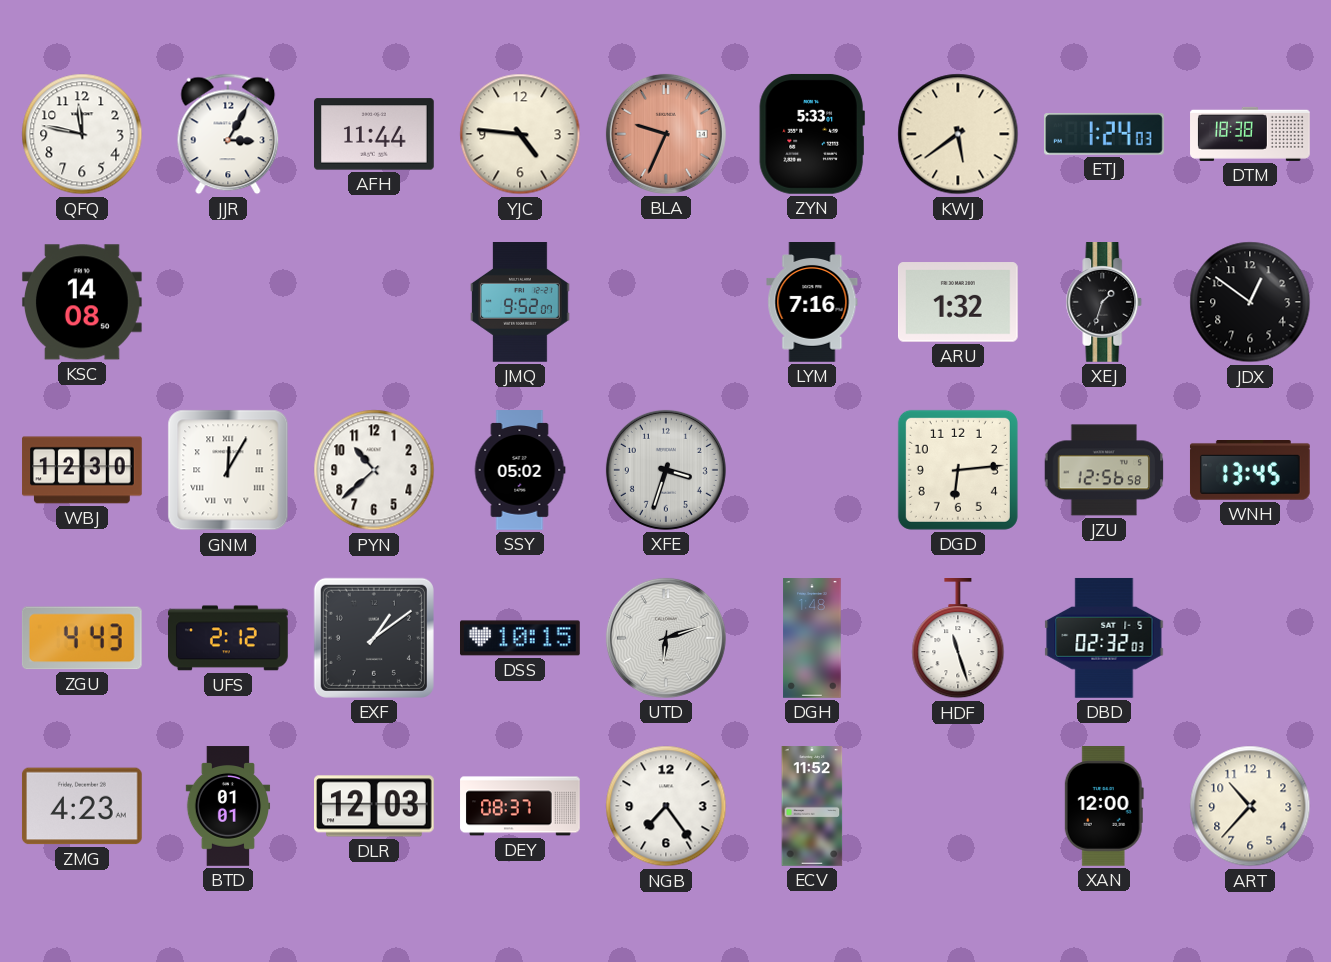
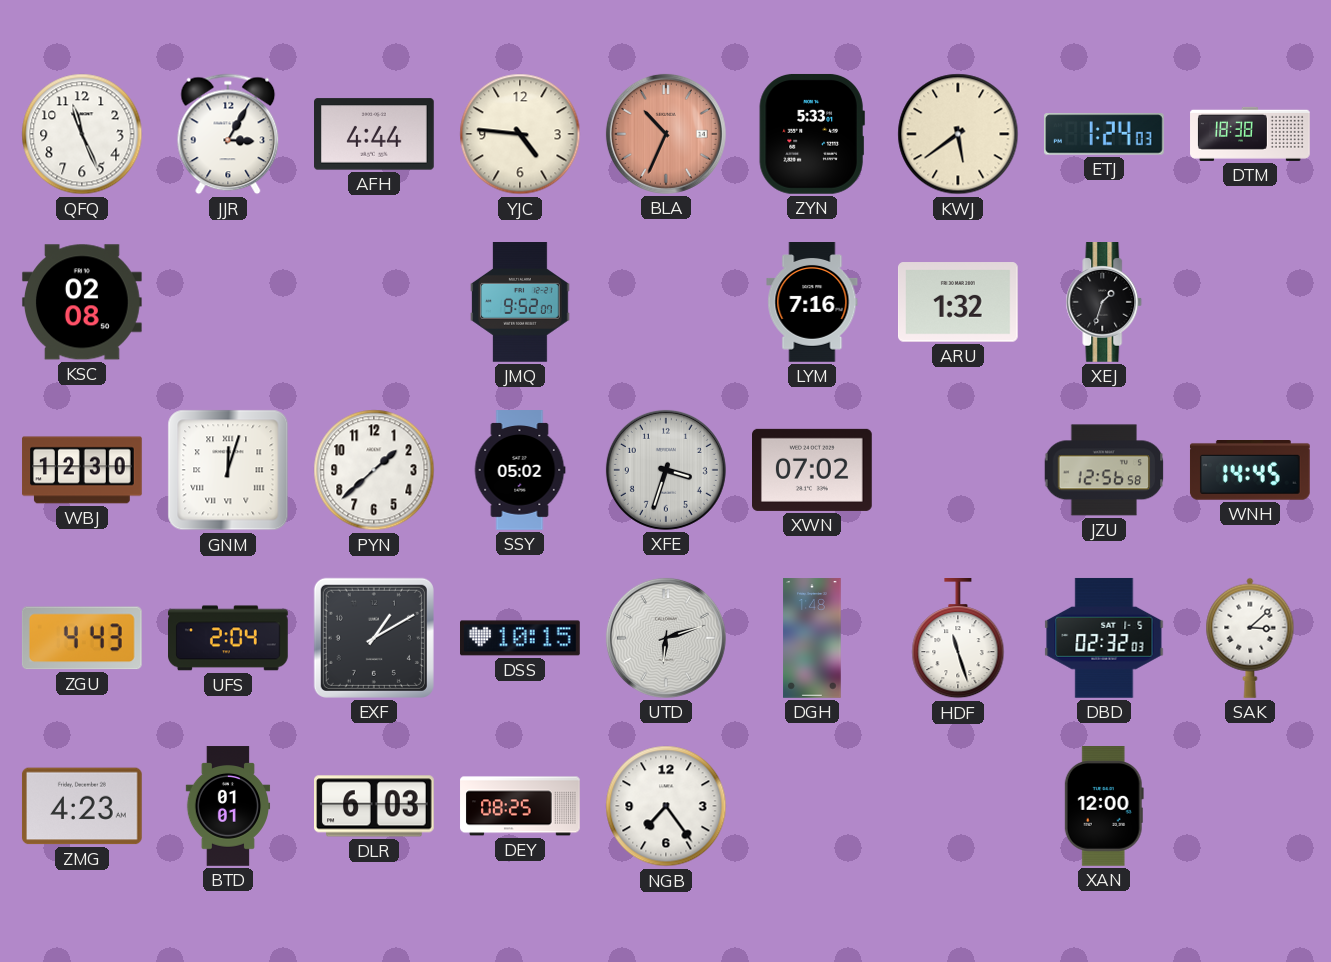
QFQ: 11:47 -> 11:26 (82, 134)
AFH: 11:44 -> 4:44 (375, 134)
BLA: 9:34 -> 10:34 (666, 134)
KSC: 14:08 -> 02:08 (82, 302)
JDX: 12:51 -> none (1250, 302)
GNM: 12:05 -> 12:03 (228, 470)
PYN: 10:38 -> 1:38 (374, 470)
XWN: none -> 07:02 (813, 470)
DGD: 6:14 -> none (958, 470)
WNH: 13:45 -> 14:45 (1250, 471)
UFS: 2:12 -> 2:04 (229, 638)
EXF: 1:09 -> 1:10 (374, 638)
SAK: none -> 3:08 (1250, 638)
DLR: 12:03 -> 6:03 (375, 806)
DEY: 08:37 -> 08:25 (520, 806)
ECV: 11:52 -> none (812, 806)
ART: 10:37 -> none (1250, 806)
